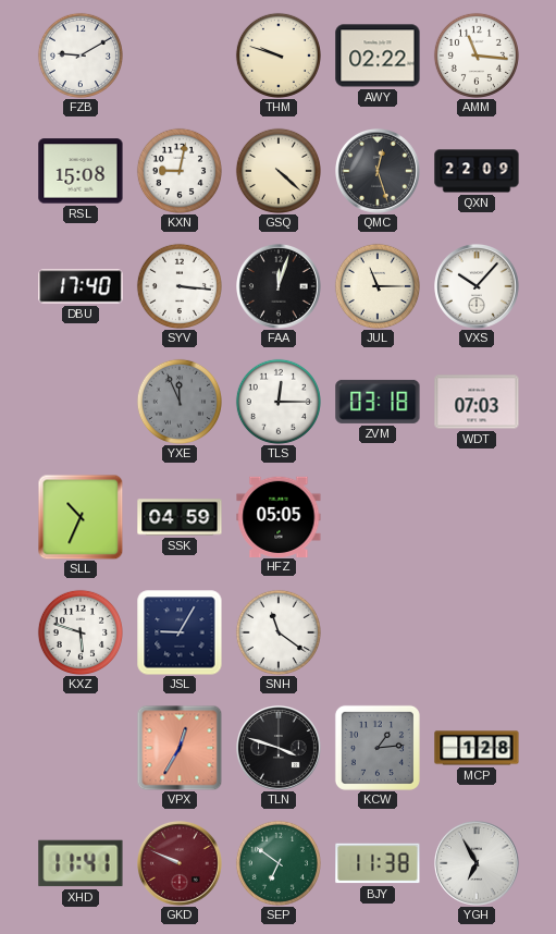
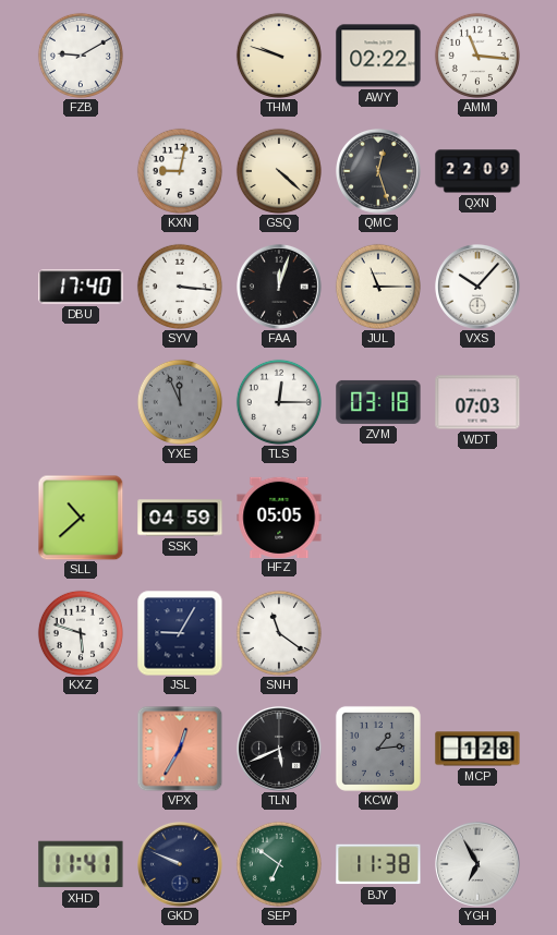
RSL: 15:08 -> none (81, 171)
SLL: 10:34 -> 10:38 (81, 518)
TLN: 3:48 -> 5:41 (280, 750)
GKD dial: burgundy -> navy (181, 865)
